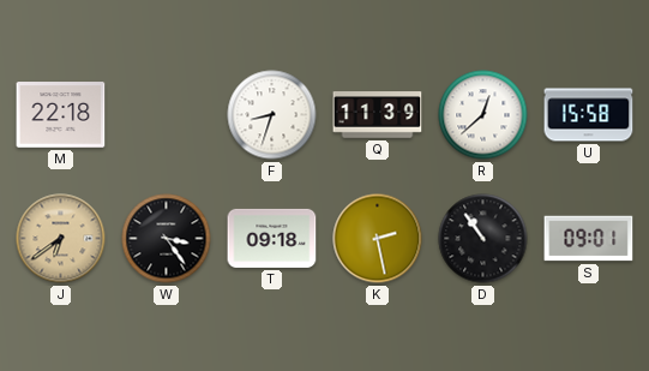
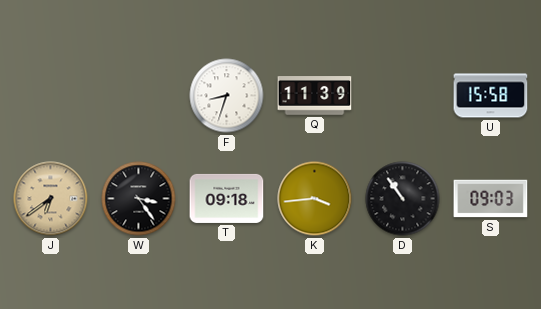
M: 22:18 -> none (61, 115)
R: 12:38 -> none (483, 115)
K: 2:28 -> 3:44 (315, 199)
S: 09:01 -> 09:03 (491, 199)
